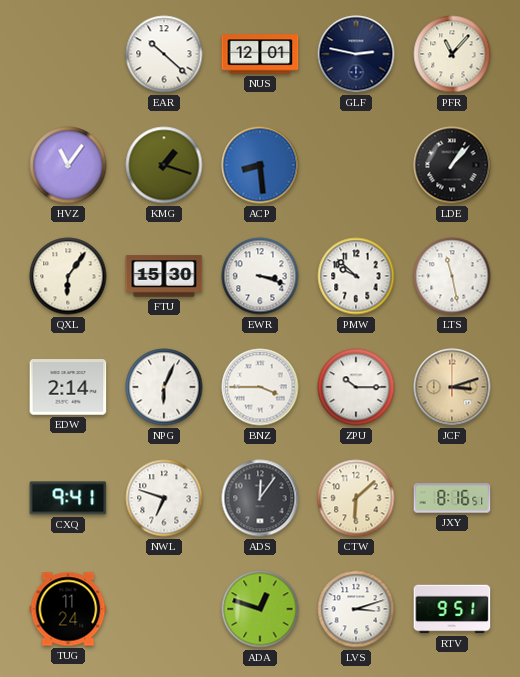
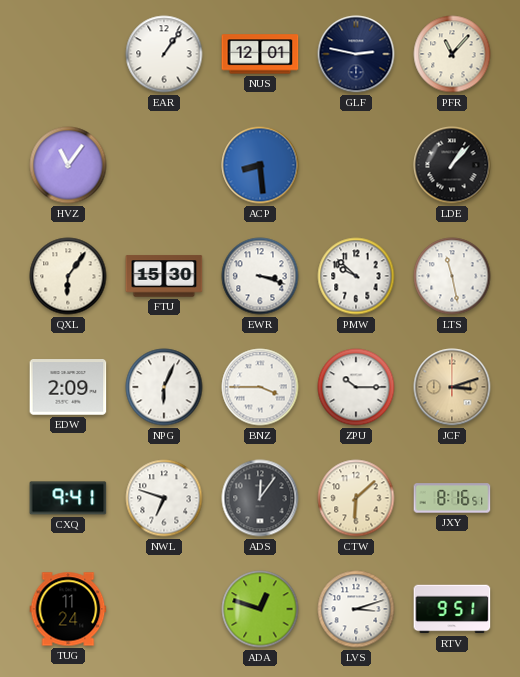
EAR: 10:22 -> 1:06 (164, 54)
KMG: 1:18 -> none (164, 165)
EDW: 2:14 -> 2:09 (68, 387)
